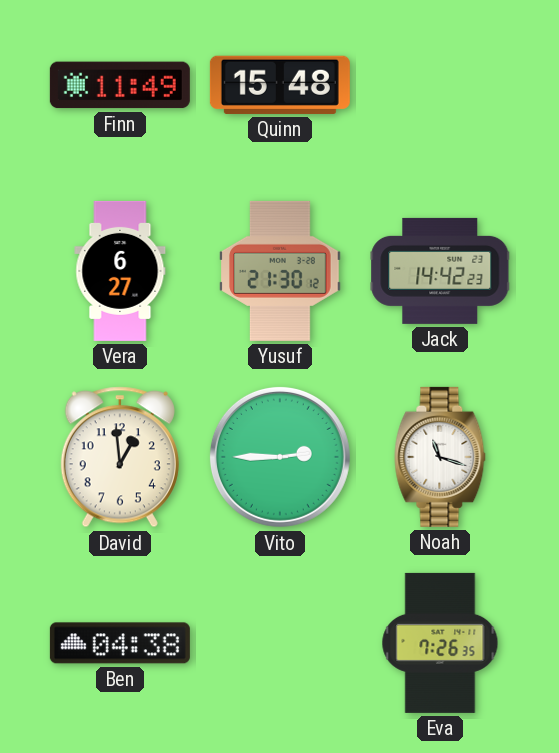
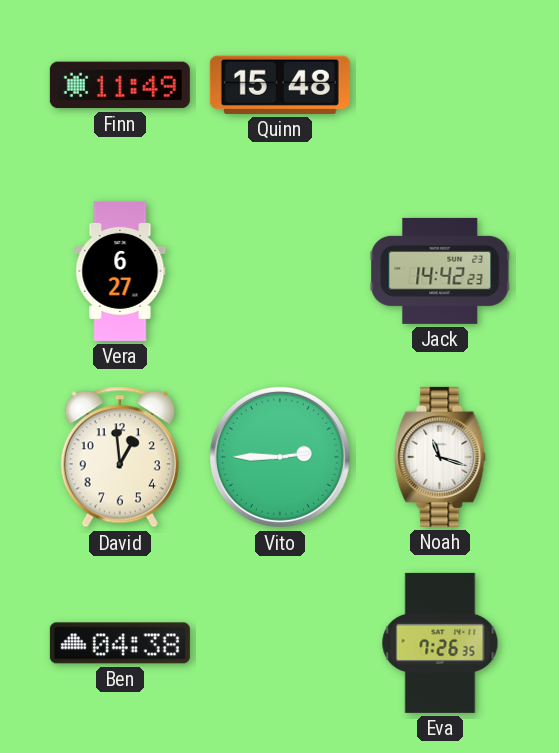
Yusuf: 21:30 -> none (280, 271)
